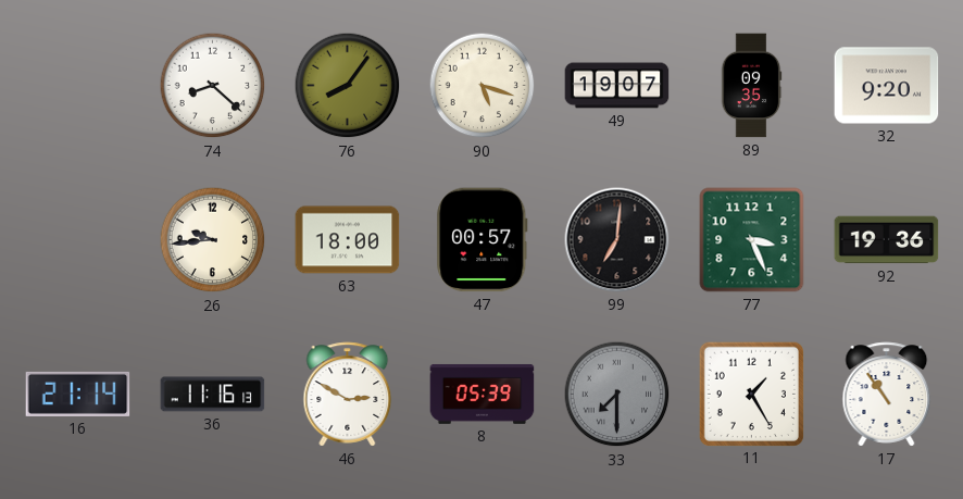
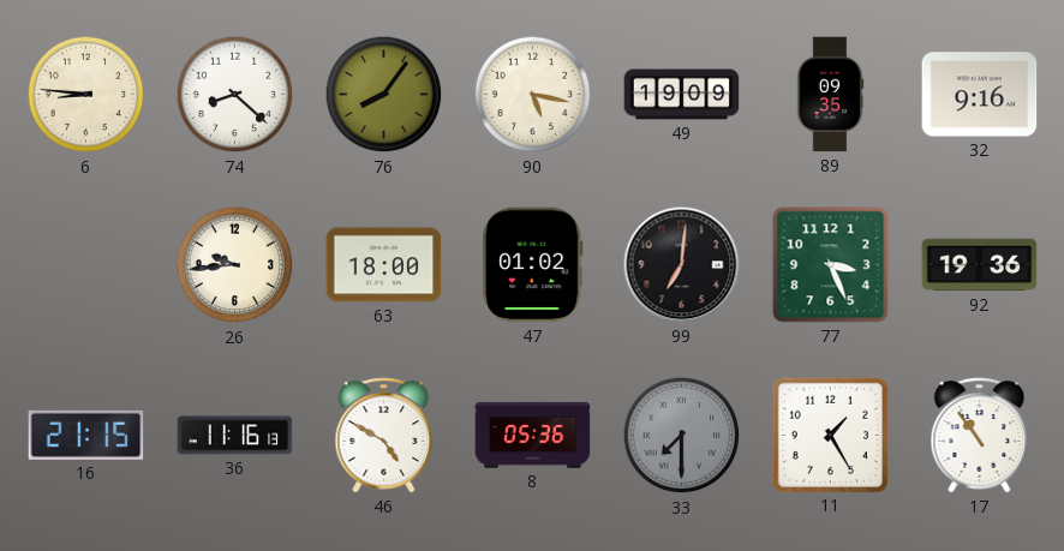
6: none -> 8:46 (86, 95)
90: 5:18 -> 5:17 (533, 95)
49: 19:07 -> 19:09 (682, 95)
32: 9:20 -> 9:16 (980, 95)
47: 00:57 -> 01:02 (533, 265)
16: 21:14 -> 21:15 (86, 435)
46: 2:50 -> 4:50 (384, 436)
8: 05:39 -> 05:36 (533, 435)
